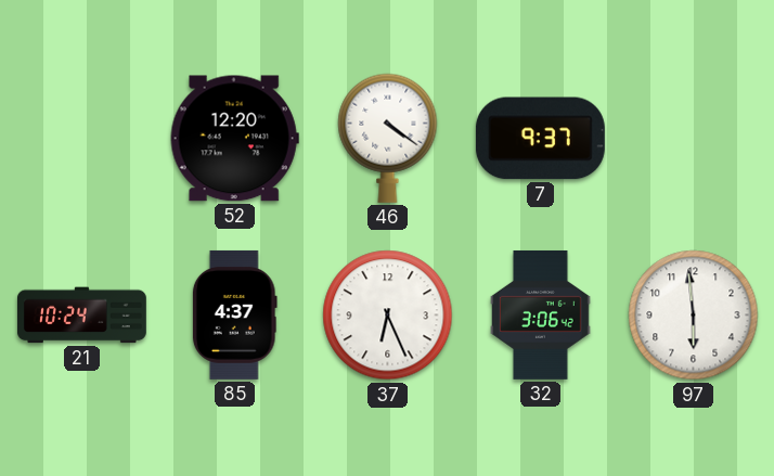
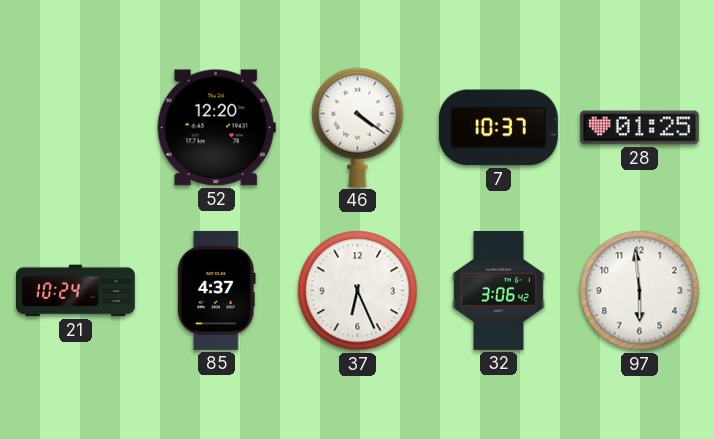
7: 9:37 -> 10:37 (498, 128)
28: none -> 01:25 (639, 128)
